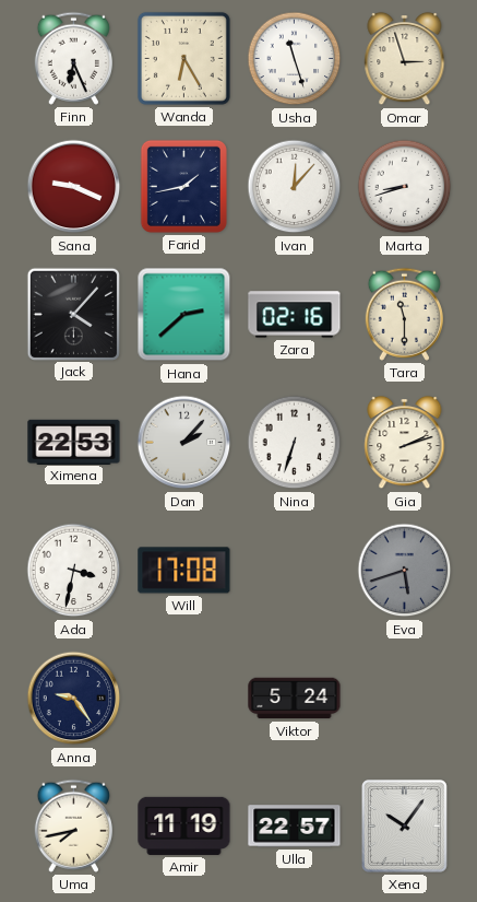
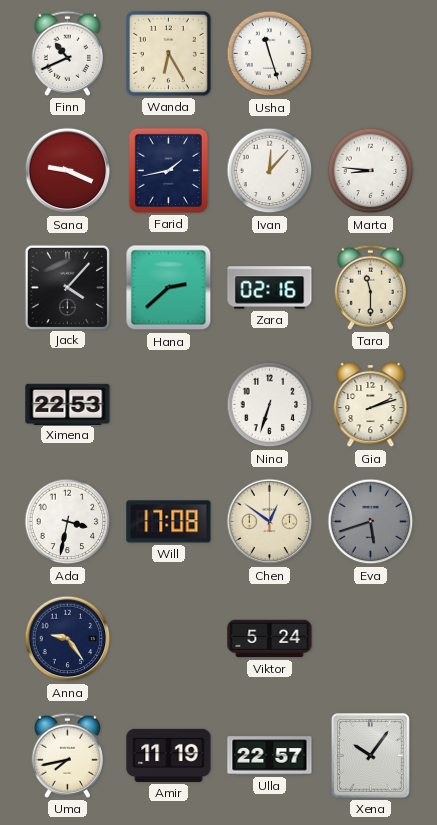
Finn: 6:26 -> 10:41 (67, 53)
Omar: 2:57 -> none (405, 59)
Marta: 8:42 -> 8:46 (371, 171)
Dan: 2:07 -> none (184, 443)
Chen: none -> 12:51 (270, 522)
